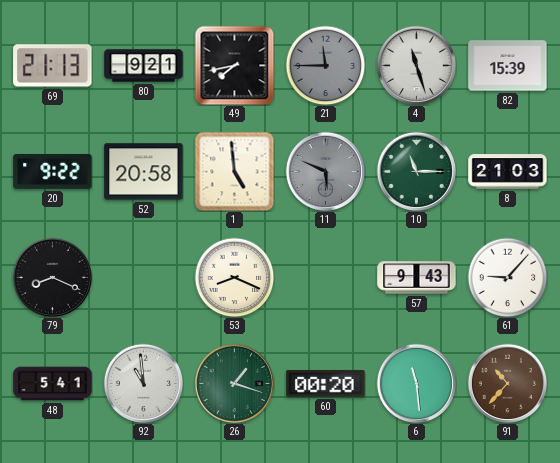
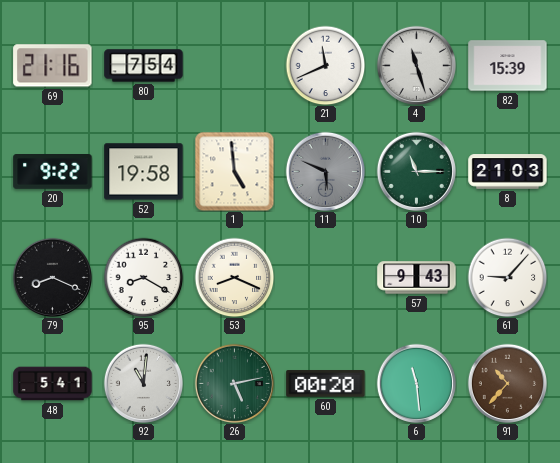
69: 21:13 -> 21:16 (53, 66)
80: 9:21 -> 7:54 (144, 66)
49: 7:43 -> none (234, 65)
21: 11:45 -> 11:41 (325, 65)
21 dial: grey -> white (325, 65)
52: 20:58 -> 19:58 (144, 172)
95: none -> 8:20 (143, 277)
92: 10:59 -> 11:01 (143, 383)
26: 1:18 -> 5:13 (234, 383)
